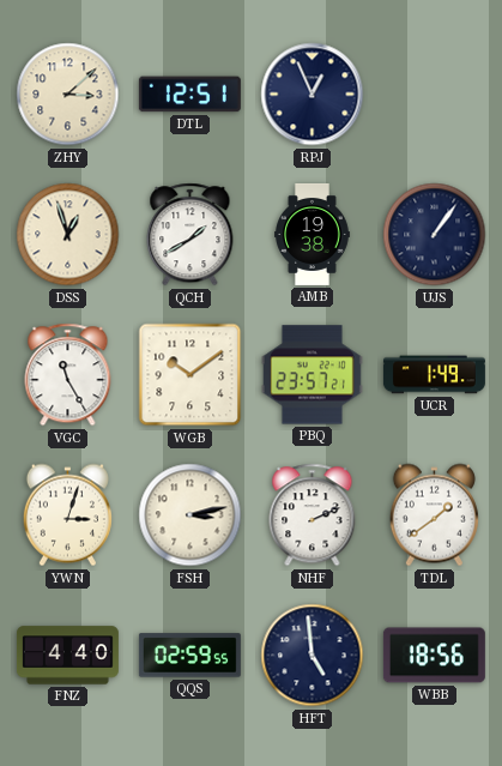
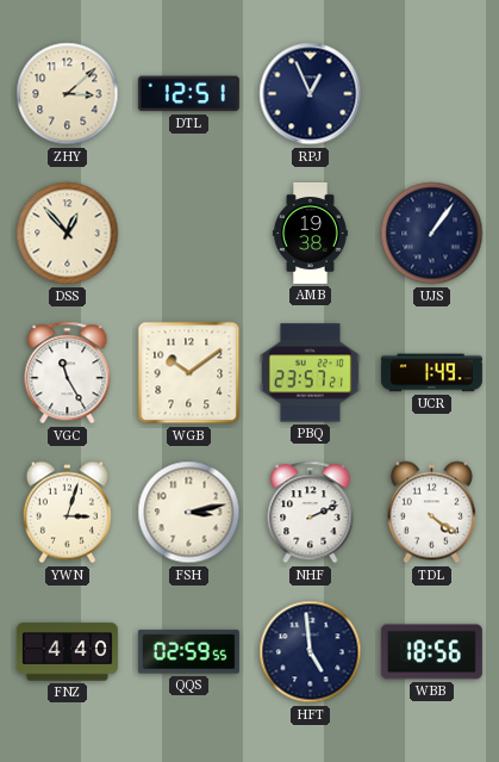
DSS: 12:57 -> 12:53 (68, 234)
QCH: 1:40 -> none (190, 235)
TDL: 1:39 -> 4:21 (431, 513)
